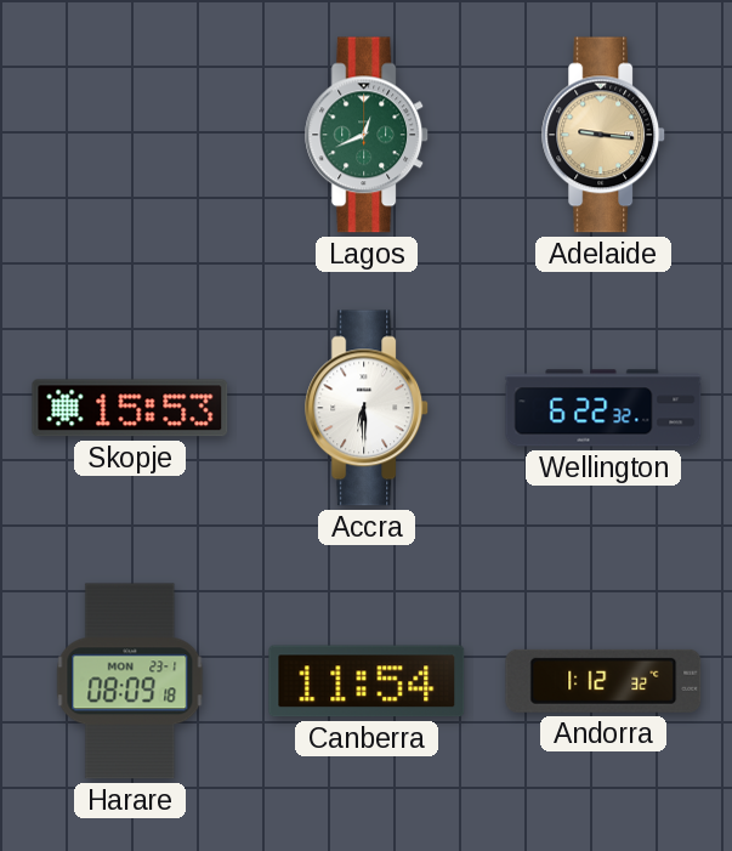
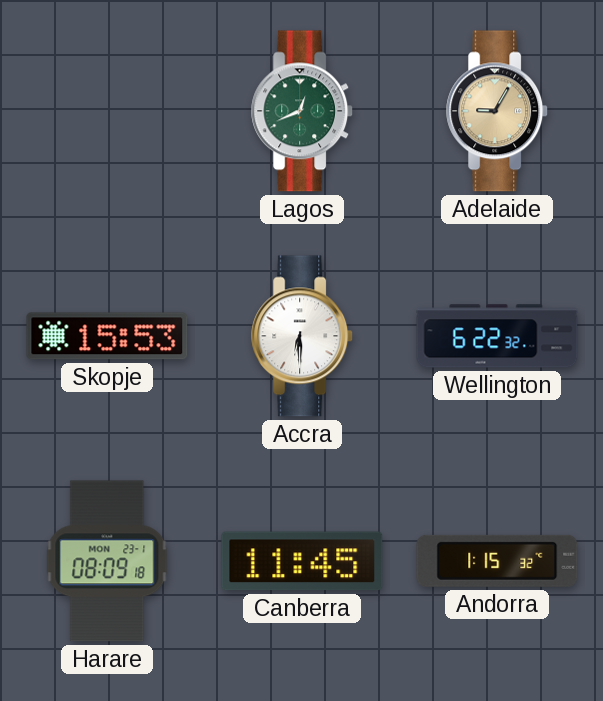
Adelaide: 9:16 -> 9:05 (498, 111)
Canberra: 11:54 -> 11:45 (302, 561)
Andorra: 1:12 -> 1:15 (497, 561)
